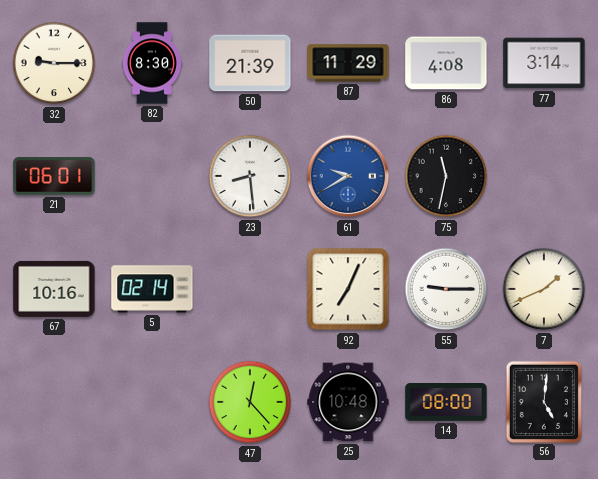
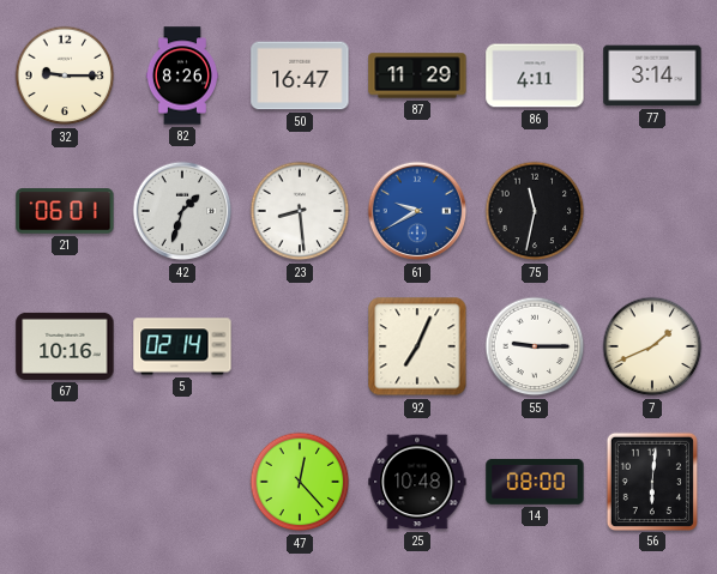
82: 8:30 -> 8:26 (182, 75)
50: 21:39 -> 16:47 (300, 75)
86: 4:08 -> 4:11 (535, 75)
42: none -> 1:33 (182, 211)
56: 5:01 -> 6:01 (652, 481)
